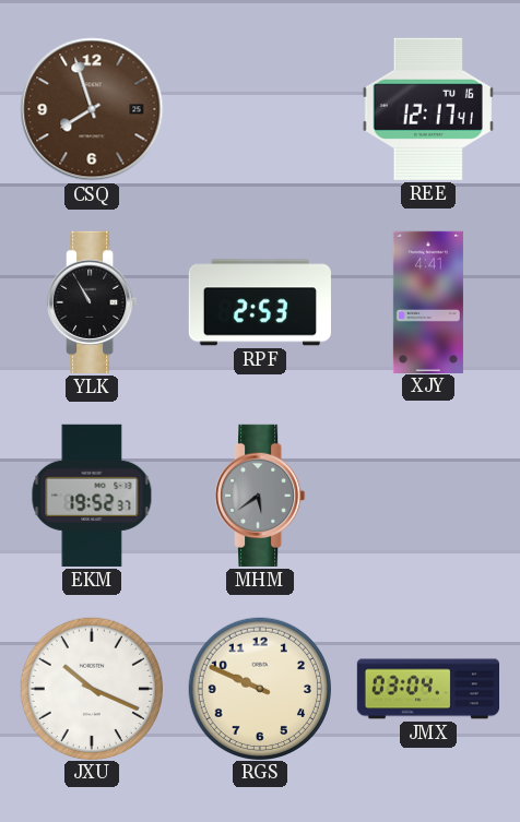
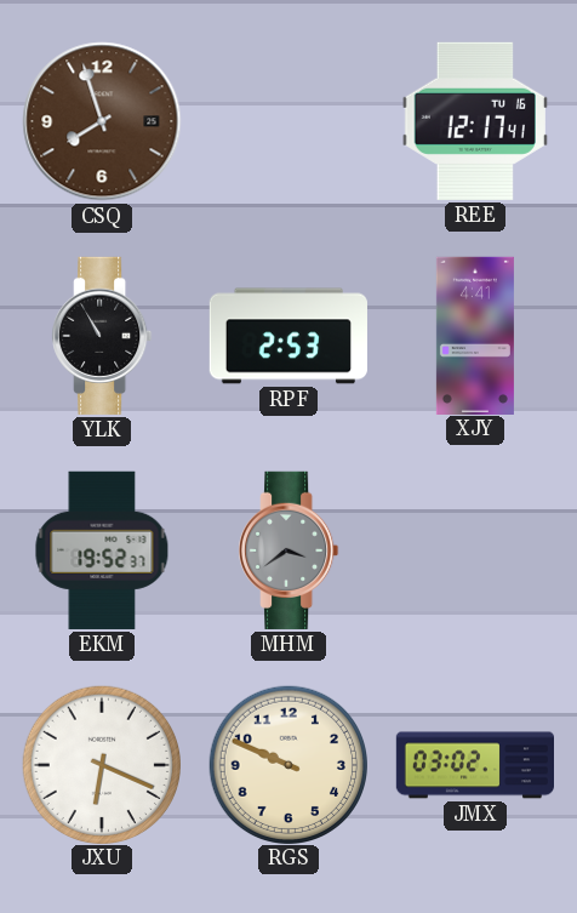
MHM: 5:39 -> 3:39 (288, 550)
JXU: 10:19 -> 6:19 (101, 764)
JMX: 03:04 -> 03:02 (474, 765)
